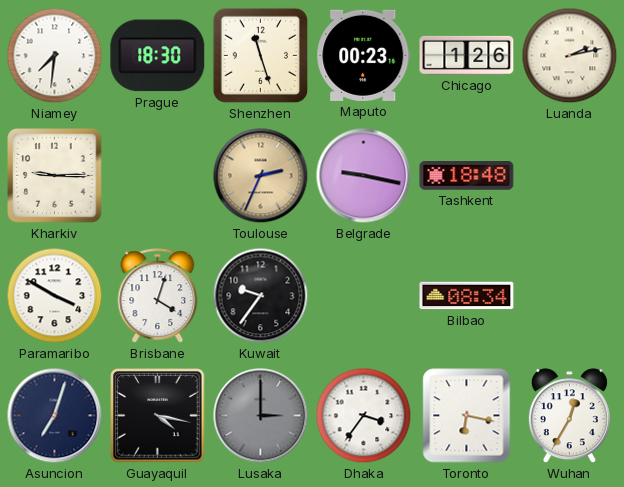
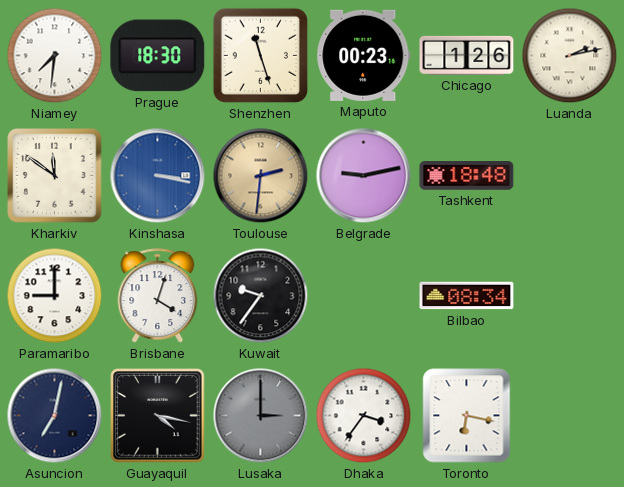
Kharkiv: 9:15 -> 11:51 (55, 176)
Kinshasa: none -> 3:17 (158, 176)
Toulouse: 2:34 -> 2:31 (261, 176)
Belgrade: 9:17 -> 9:13 (364, 176)
Paramaribo: 3:50 -> 9:00 (55, 296)
Asuncion: 7:03 -> 7:02 (55, 416)
Wuhan: 12:35 -> none (569, 416)
